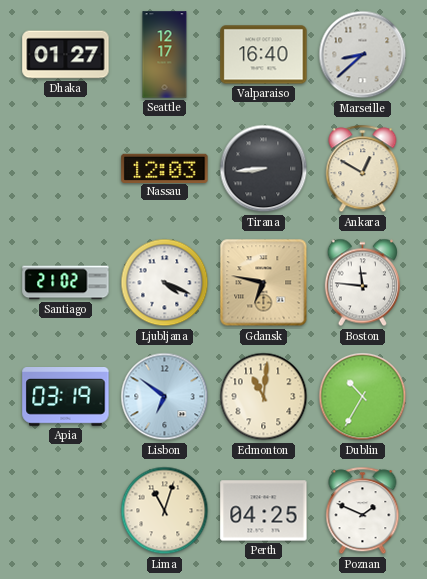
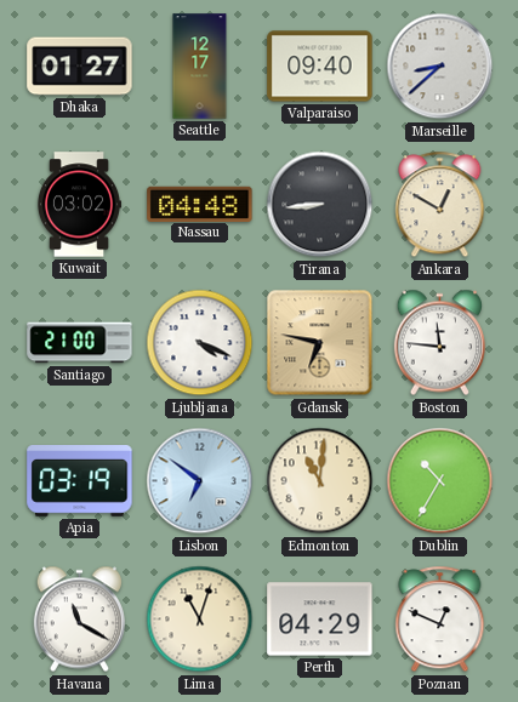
Valparaiso: 16:40 -> 09:40 (320, 67)
Kuwait: none -> 03:02 (78, 205)
Nassau: 12:03 -> 04:48 (200, 204)
Santiago: 21:02 -> 21:00 (80, 343)
Havana: none -> 11:20 (79, 620)
Perth: 04:25 -> 04:29 (320, 620)
Poznan: 1:49 -> 12:49 (440, 620)
